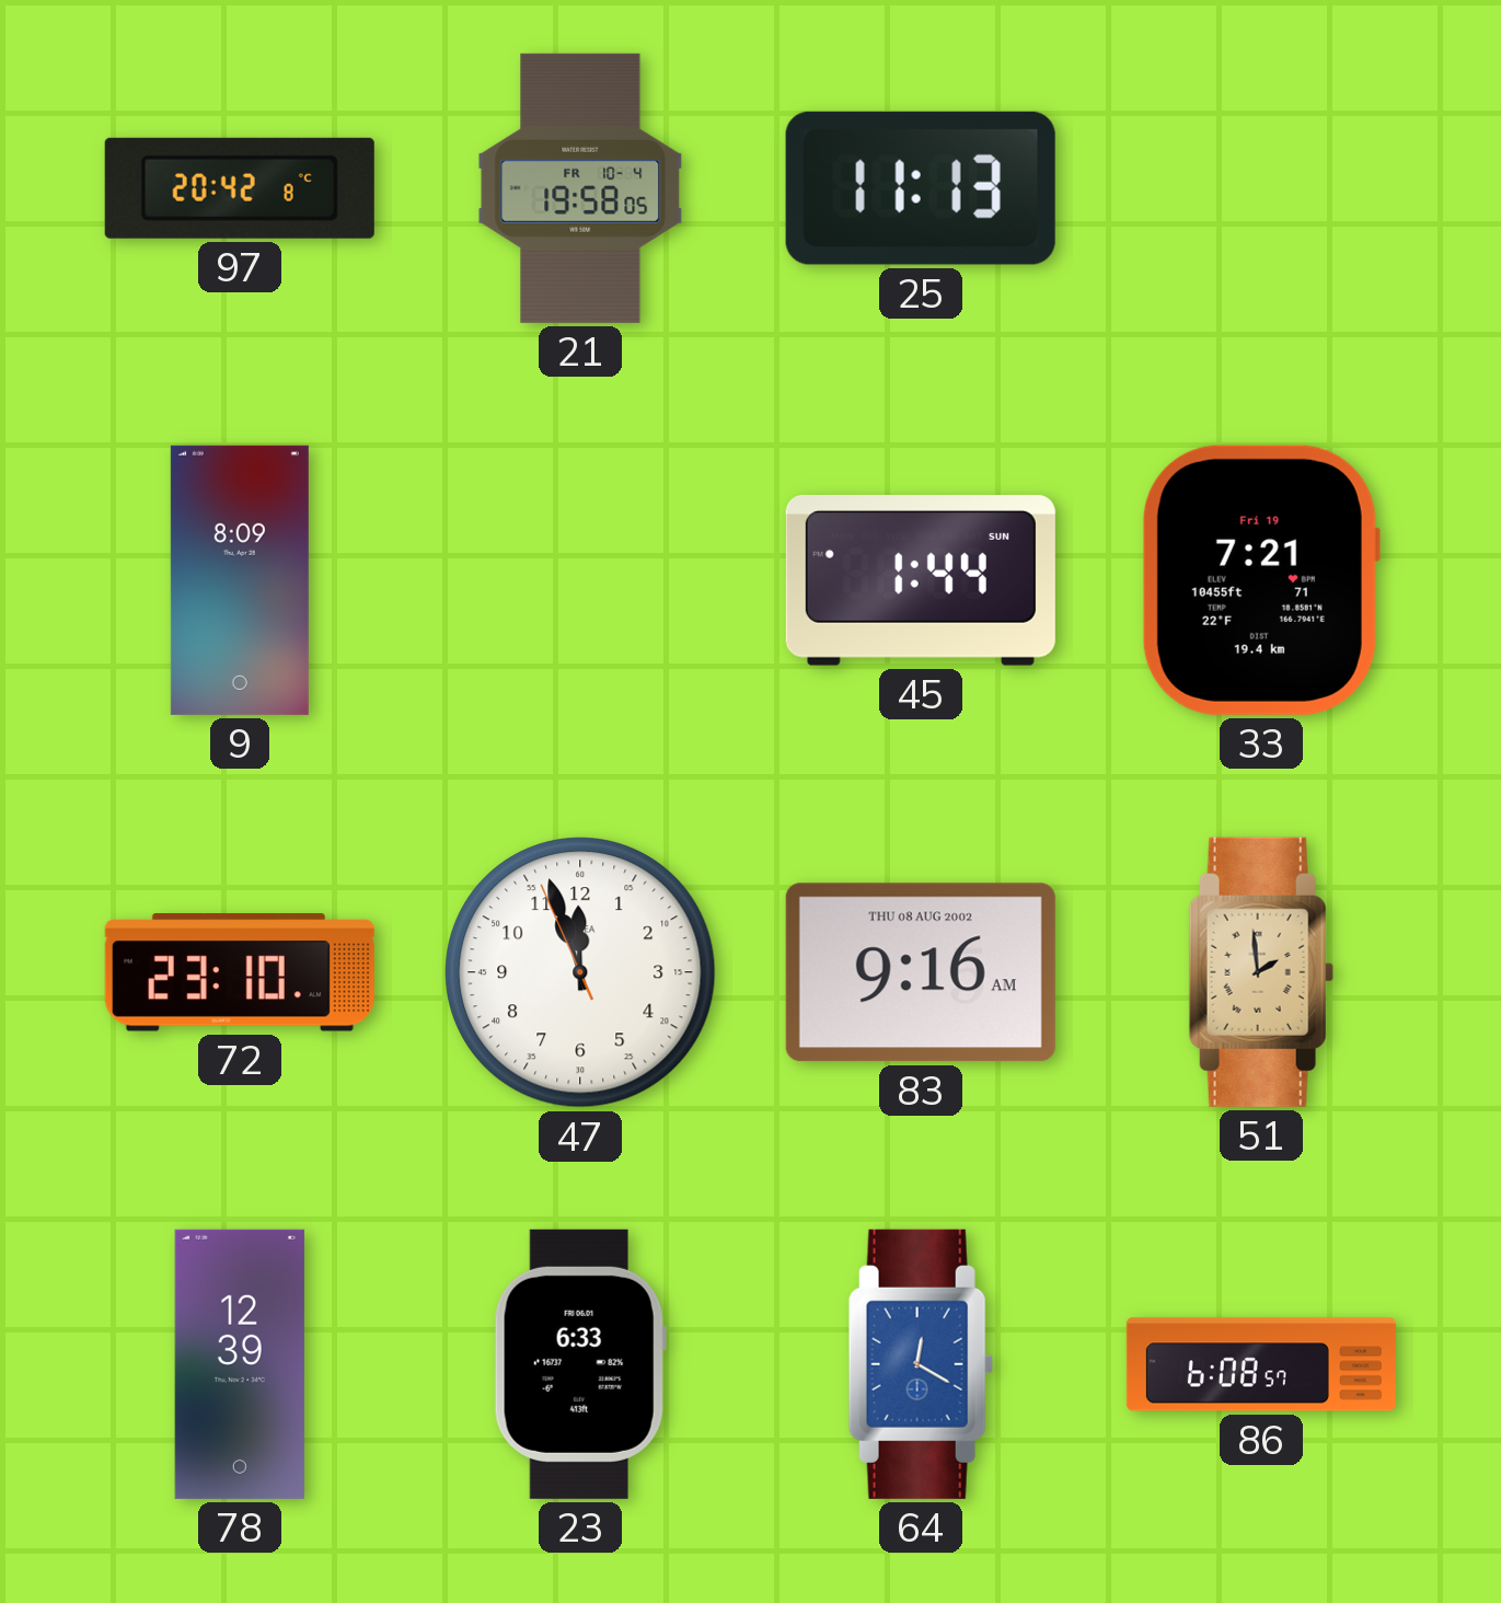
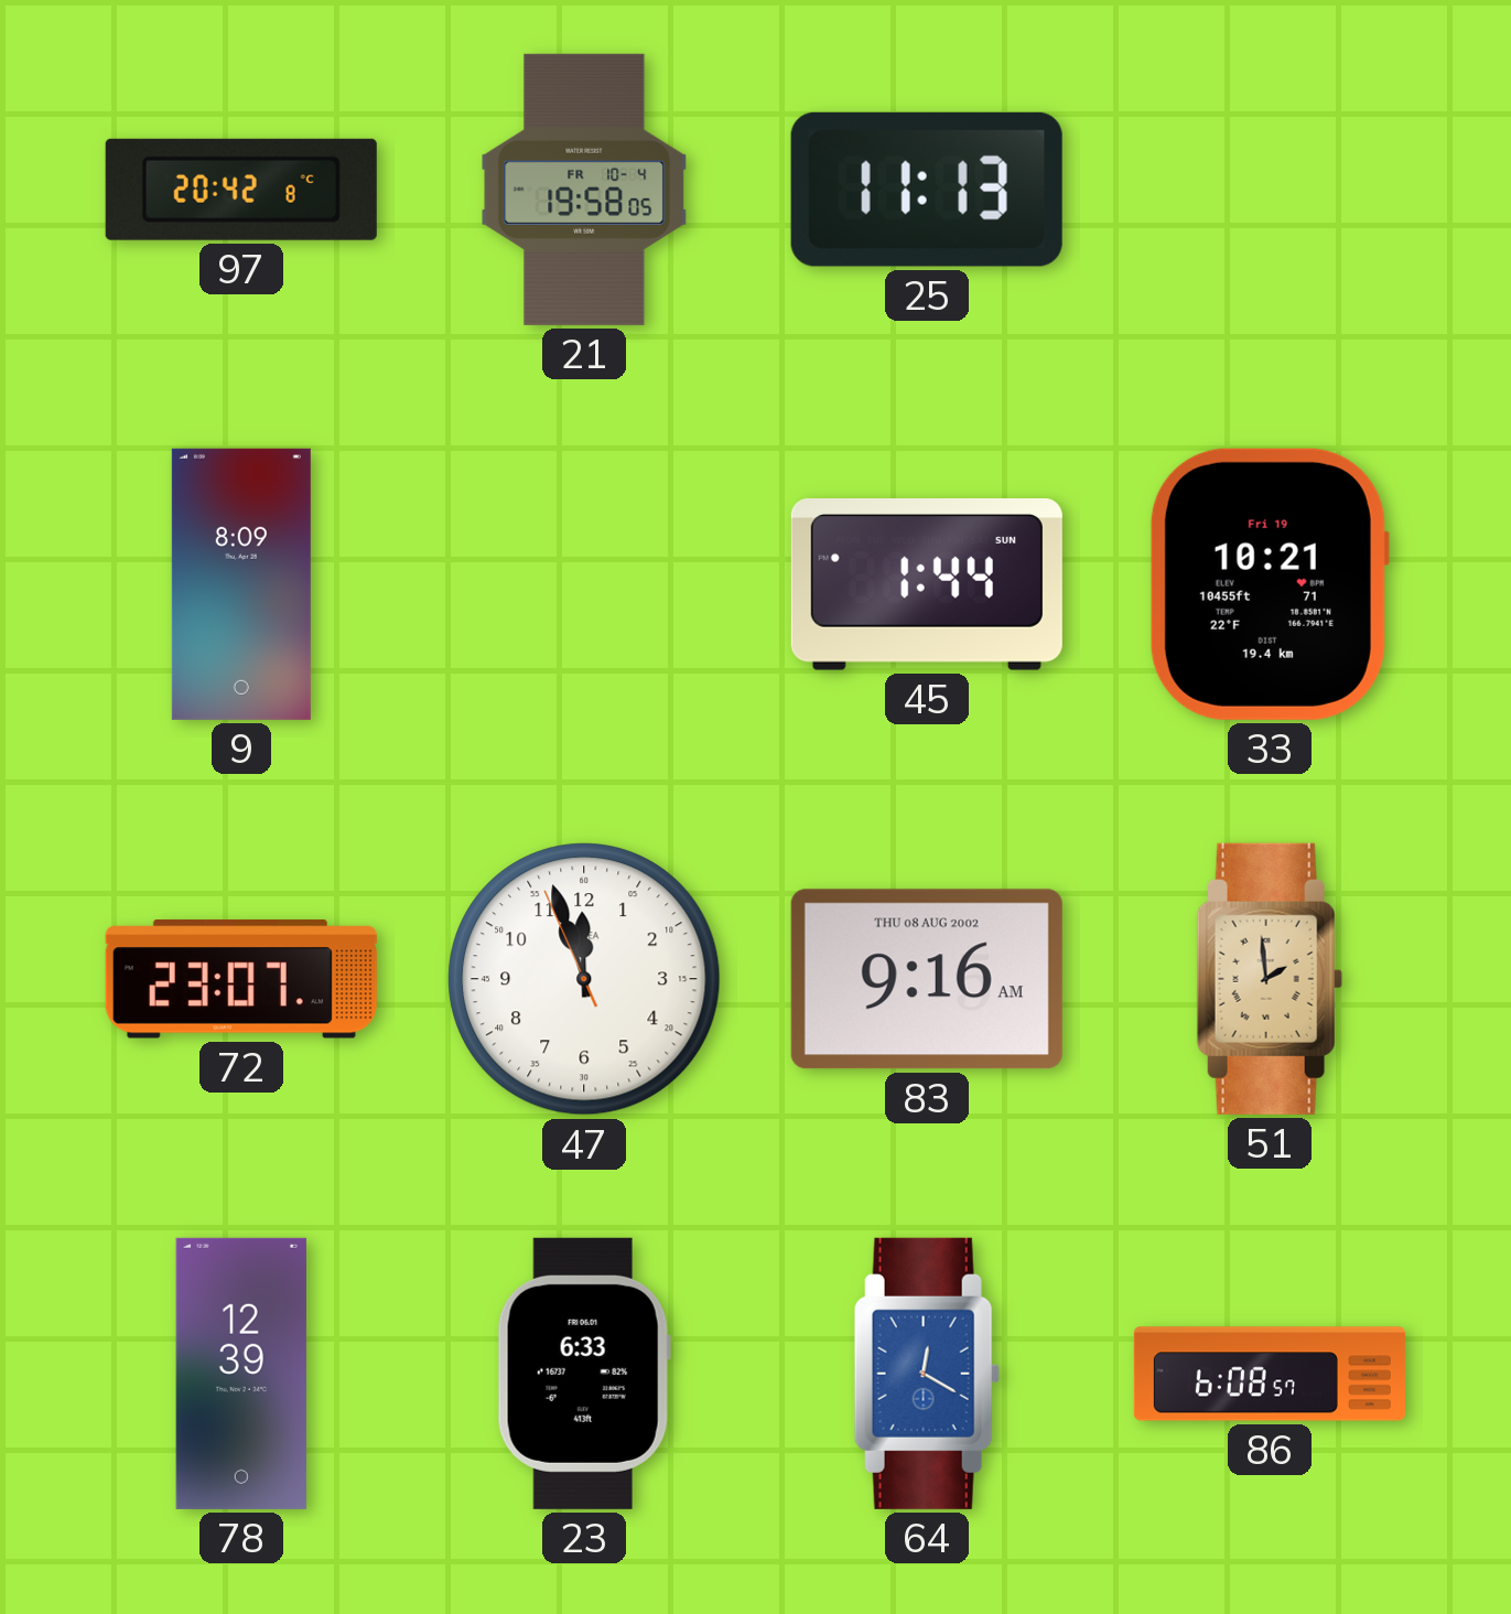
33: 7:21 -> 10:21 (1269, 584)
72: 23:10 -> 23:07 (241, 979)
